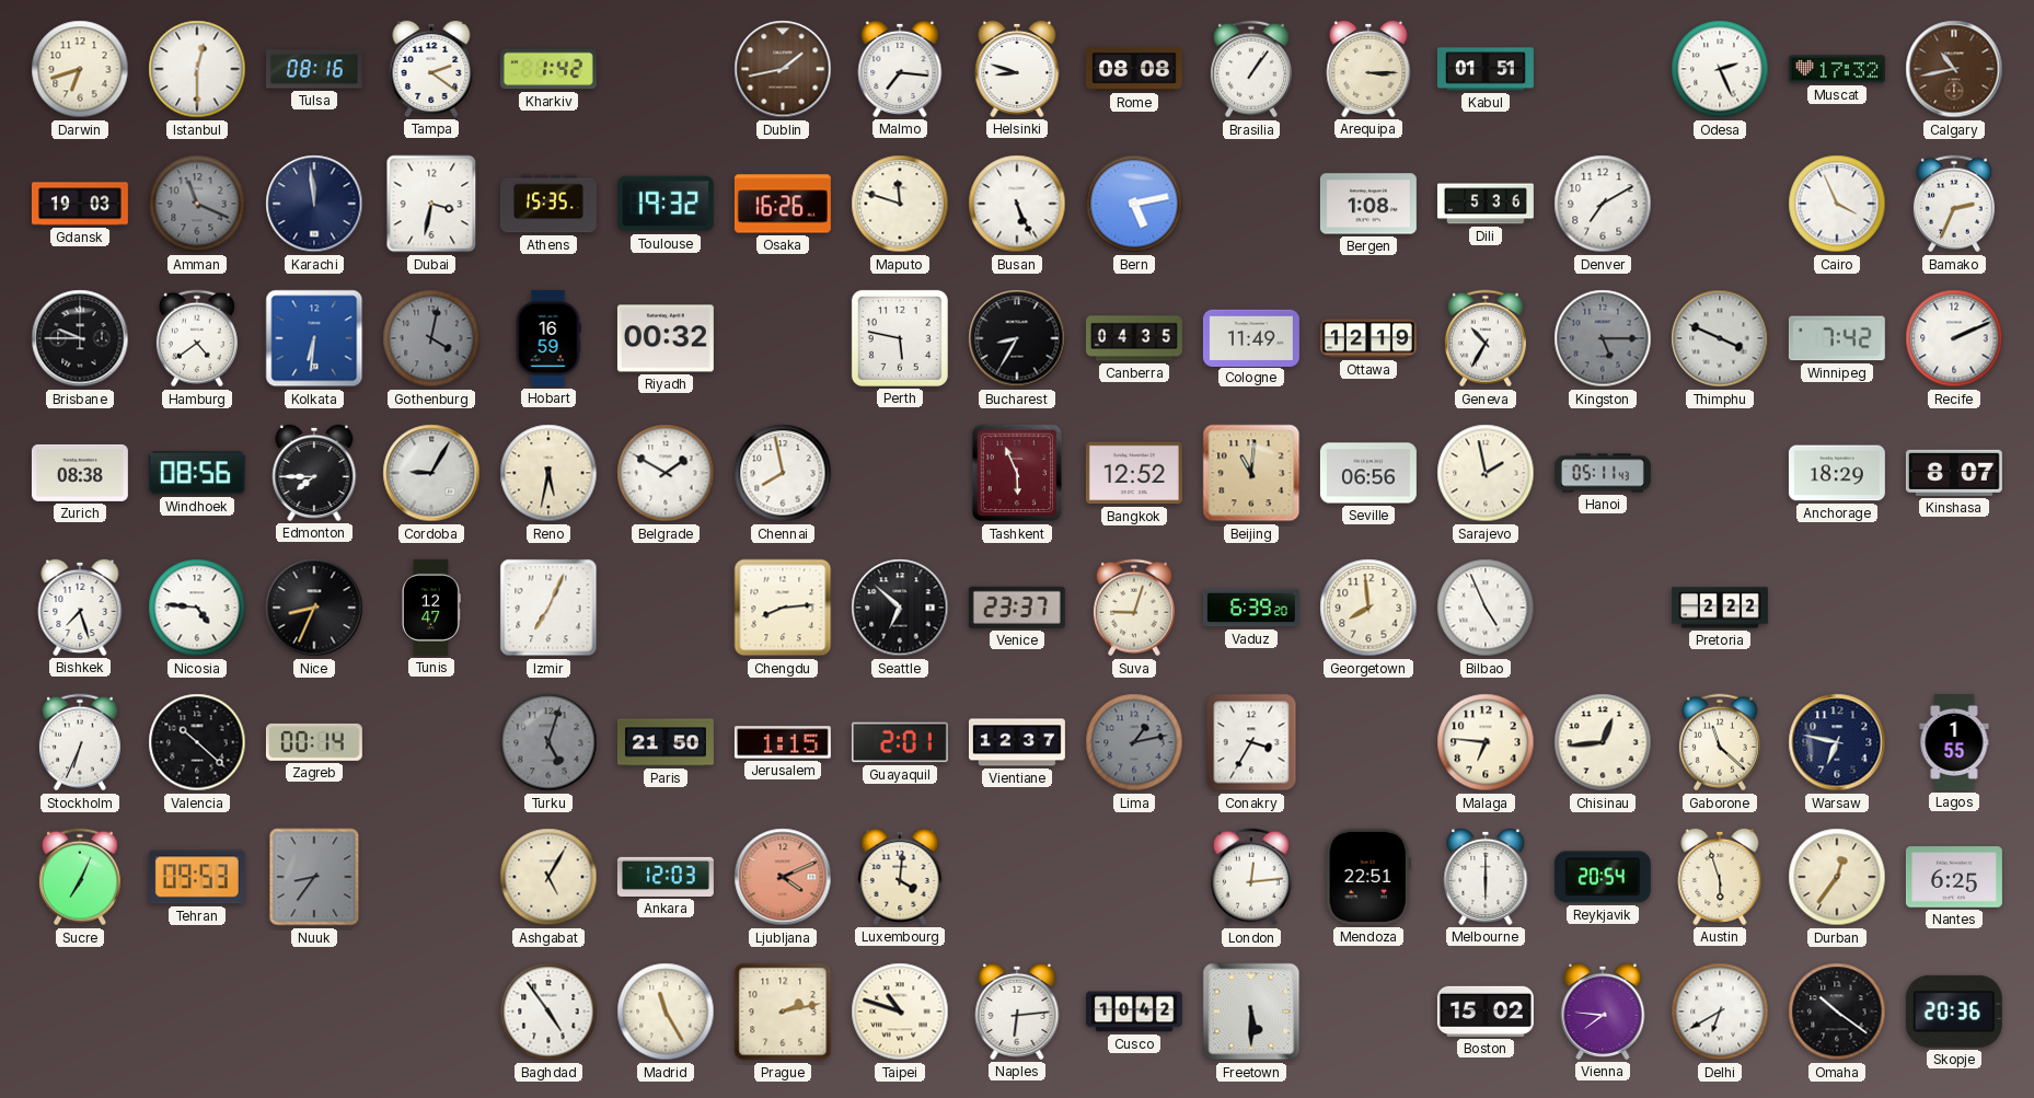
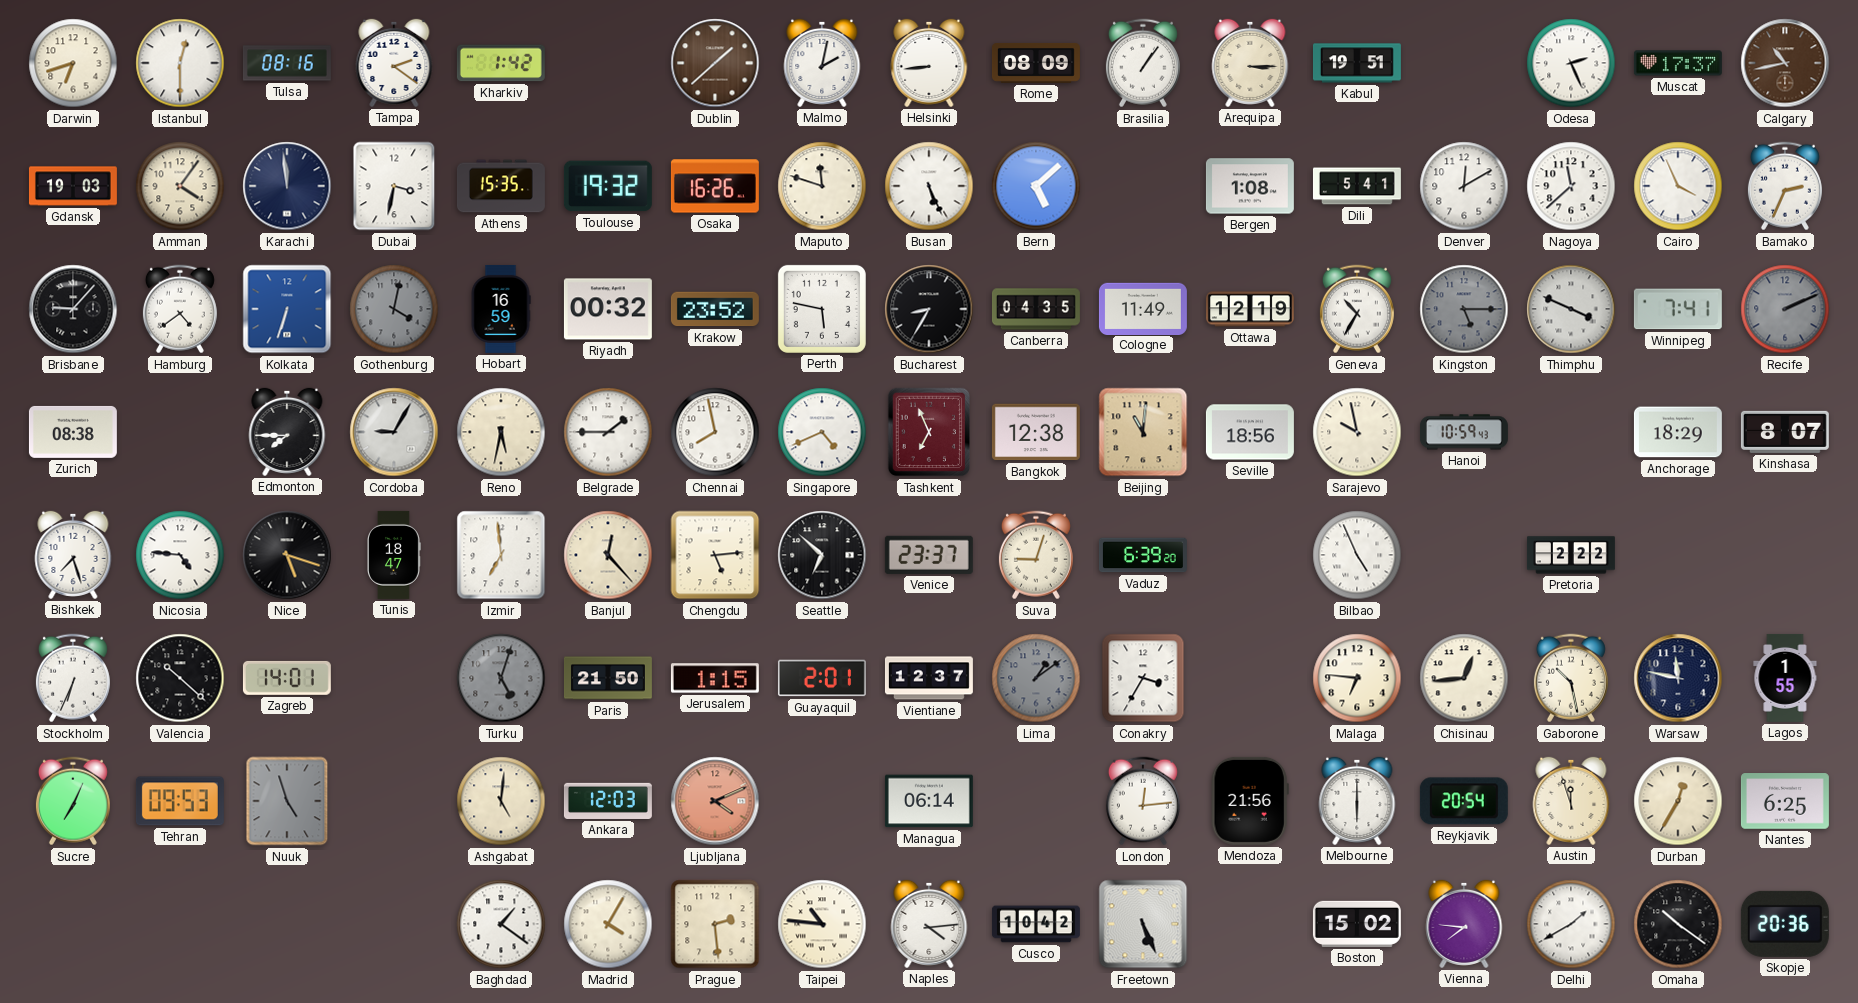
Dublin: 1:43 -> 1:38 (715, 63)
Malmo: 7:16 -> 2:02 (822, 63)
Helsinki: 8:48 -> 8:44 (929, 63)
Rome: 08:08 -> 08:09 (1036, 63)
Kabul: 01:51 -> 19:51 (1357, 63)
Muscat: 17:32 -> 17:37 (1678, 63)
Amman: 11:19 -> 4:06 (180, 186)
Amman dial: grey -> cream (180, 186)
Bern: 5:13 -> 5:08 (1036, 186)
Dili: 5:36 -> 5:41 (1357, 186)
Denver: 7:10 -> 12:10 (1464, 186)
Nagoya: none -> 11:38 (1571, 186)
Brisbane: 9:45 -> 9:07 (73, 309)
Kolkata: 6:31 -> 6:33 (287, 309)
Krakow: none -> 23:52 (715, 309)
Winnipeg: 7:42 -> 7:41 (1678, 309)
Recife dial: white -> grey (1785, 309)
Windhoek: 08:56 -> none (197, 473)
Belgrade: 1:50 -> 1:45 (608, 432)
Singapore: none -> 4:41 (822, 432)
Tashkent: 5:56 -> 6:56 (929, 432)
Bangkok: 12:52 -> 12:38 (1036, 432)
Seville: 06:56 -> 18:56 (1250, 432)
Sarajevo: 1:58 -> 9:58 (1357, 432)
Hanoi: 05:11 -> 10:59 (1464, 432)
Nice: 8:34 -> 5:18 (287, 555)
Tunis: 12:47 -> 18:47 (394, 555)
Izmir: 7:04 -> 6:59 (501, 555)
Banjul: none -> 12:23 (608, 555)
Chengdu: 8:14 -> 5:14 (715, 555)
Georgetown: 7:59 -> none (1368, 608)
Zagreb: 00:14 -> 14:01 (287, 678)
Lima: 1:13 -> 1:09 (1036, 678)
Gaborone: 11:22 -> 10:28 (1571, 678)
Warsaw: 6:47 -> 11:47 (1678, 678)
Nuuk: 8:36 -> 4:57 (287, 801)
Ashgabat: 5:05 -> 5:01 (501, 801)
Luxembourg: 4:01 -> none (900, 877)
Managua: none -> 06:14 (929, 801)
Mendoza: 22:51 -> 21:56 (1250, 801)
Austin: 5:57 -> 11:57 (1571, 801)
Durban: 12:36 -> 12:35 (1678, 801)
Baghdad: 4:54 -> 1:21 (501, 924)
Madrid: 11:25 -> 4:05 (608, 924)
Prague: 2:13 -> 2:29 (715, 924)
Taipei: 10:48 -> 10:46 (822, 924)
Naples: 6:14 -> 4:14 (929, 924)
Freetown: 5:30 -> 5:26 (1143, 924)
Delhi: 6:40 -> 1:40 (1571, 924)
